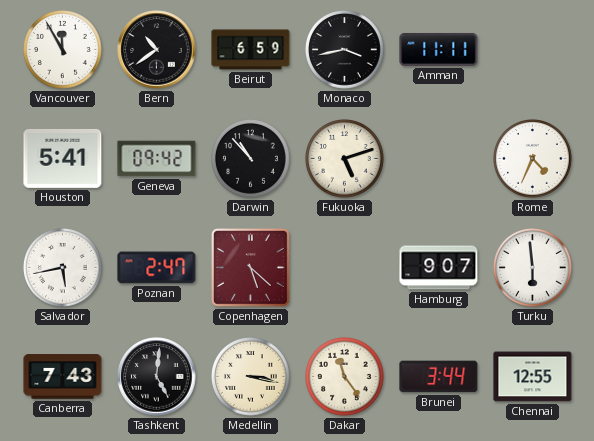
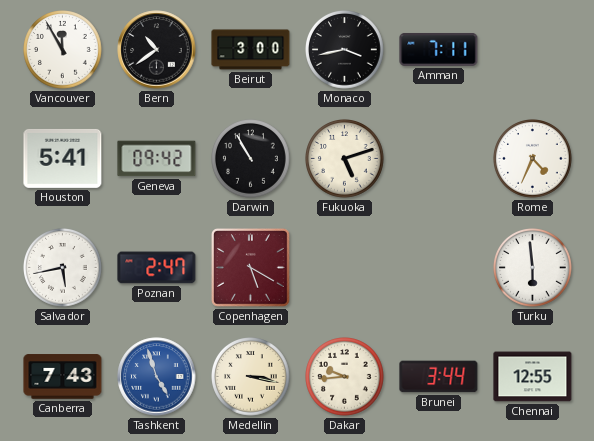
Beirut: 6:59 -> 3:00 (251, 50)
Amman: 11:11 -> 7:11 (439, 50)
Darwin: 10:53 -> 10:55 (251, 159)
Copenhagen: 5:22 -> 5:20 (251, 268)
Hamburg: 9:07 -> none (439, 268)
Tashkent: 5:01 -> 4:57 (157, 377)
Tashkent dial: black -> blue (157, 377)
Dakar: 11:24 -> 9:44 (345, 377)
